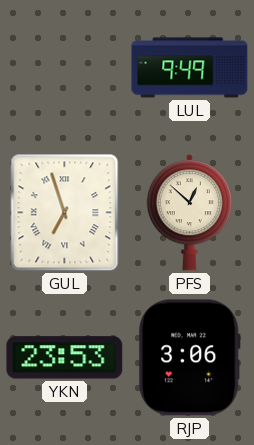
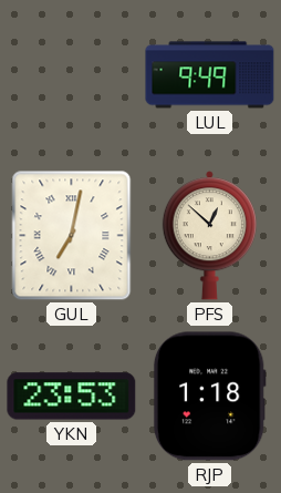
GUL: 6:57 -> 7:02 (72, 236)
RJP: 3:06 -> 1:18 (209, 397)
